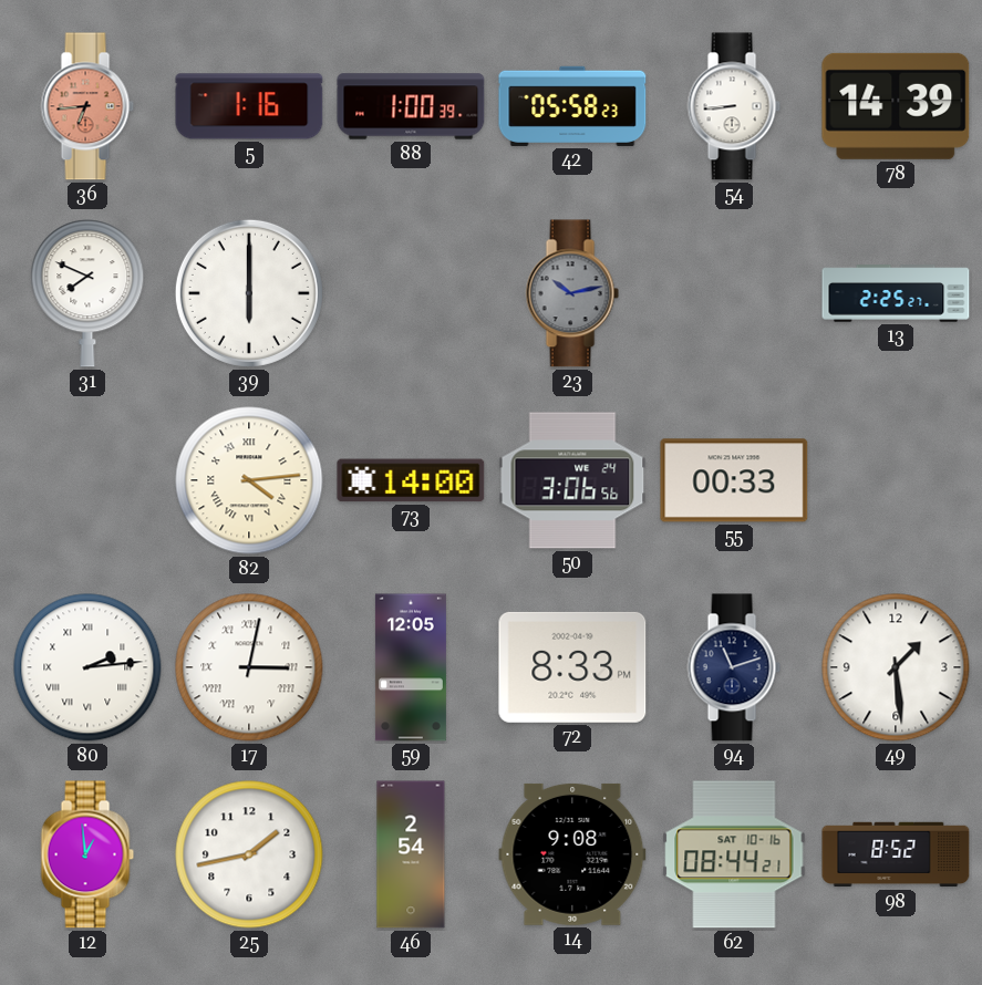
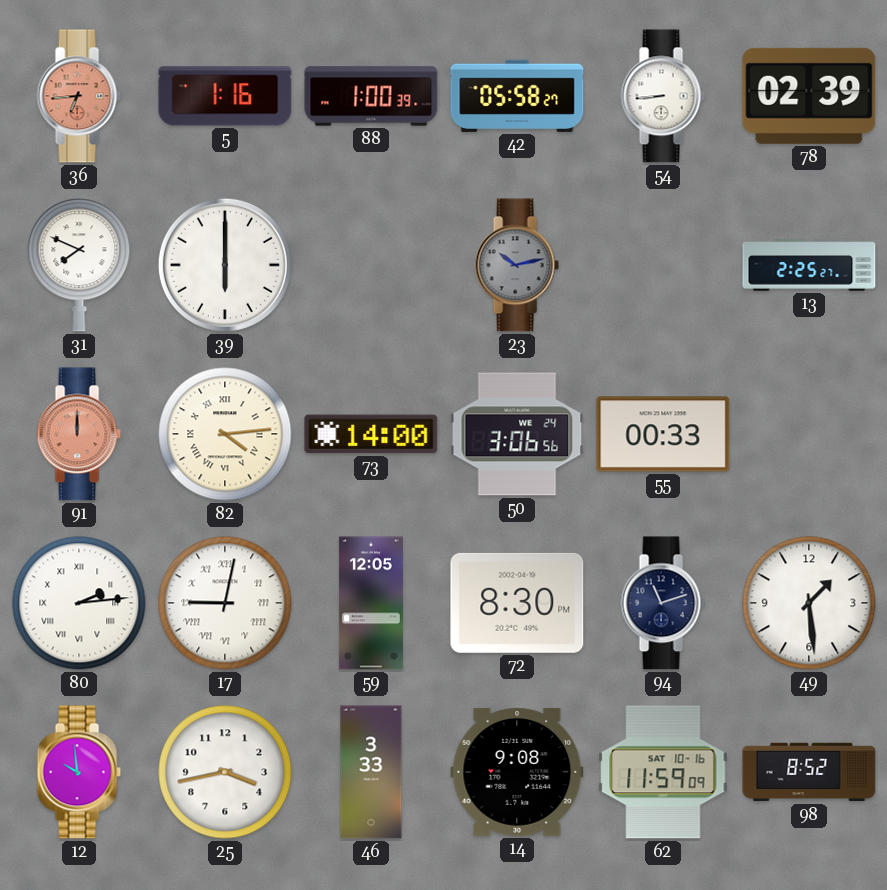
42: 05:58:23 -> 05:58:27 (517, 96)
78: 14:39 -> 02:39 (809, 96)
91: none -> 12:00 (79, 434)
17: 3:02 -> 9:02 (225, 603)
72: 8:33 -> 8:30 (517, 603)
12: 12:59 -> 9:59 (79, 772)
25: 1:43 -> 3:43 (225, 772)
46: 2:54 -> 3:33 (371, 772)
62: 08:44 -> 11:59 (663, 772)
